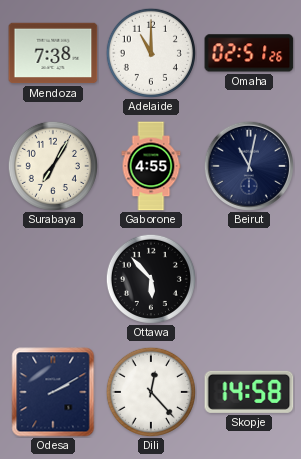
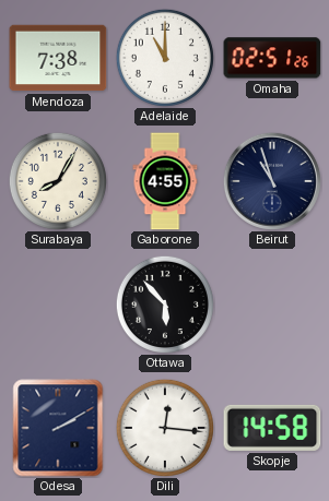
Surabaya: 7:05 -> 8:05 (58, 181)
Beirut: 11:02 -> 10:57 (272, 181)
Dili: 12:23 -> 12:16 (165, 428)
